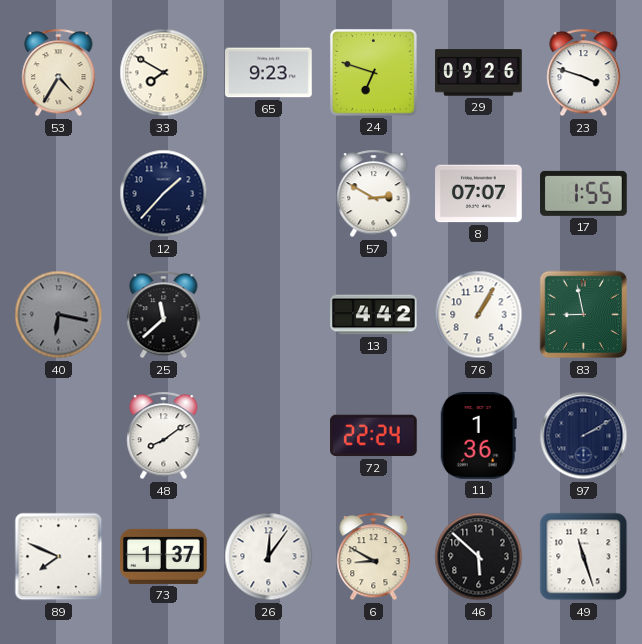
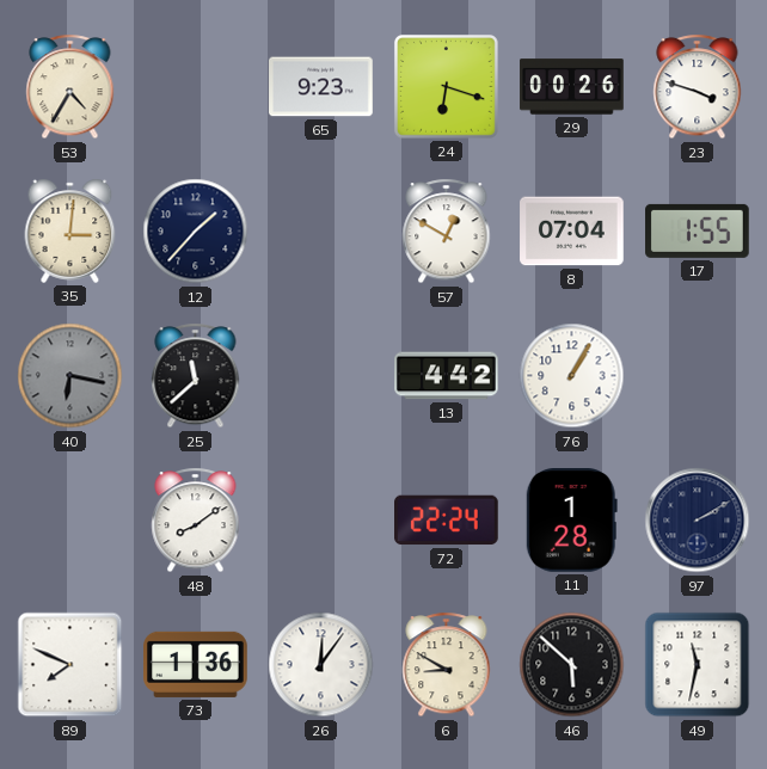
33: 7:50 -> none (164, 73)
24: 6:48 -> 6:18 (446, 86)
29: 09:26 -> 00:26 (572, 87)
35: none -> 3:01 (70, 230)
57: 2:50 -> 12:50 (447, 232)
8: 07:07 -> 07:04 (572, 232)
83: 8:58 -> none (584, 315)
11: 1:36 -> 1:28 (571, 521)
73: 1:37 -> 1:36 (196, 664)
49: 11:27 -> 11:32 (698, 665)
